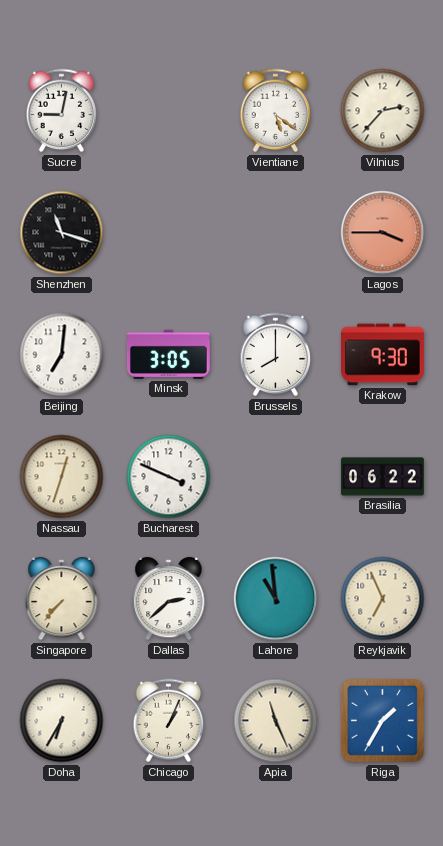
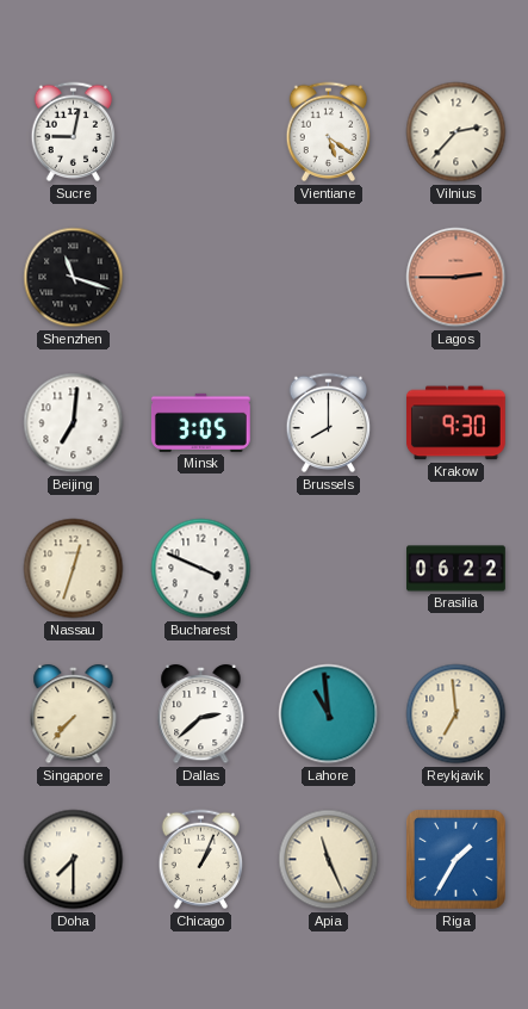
Lagos: 3:45 -> 2:45 (456, 278)
Reykjavik: 6:56 -> 6:59 (456, 714)
Doha: 6:35 -> 7:30 (74, 860)
